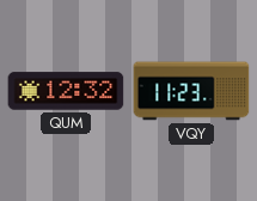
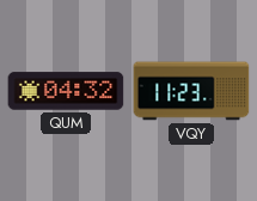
QUM: 12:32 -> 04:32 (66, 91)
